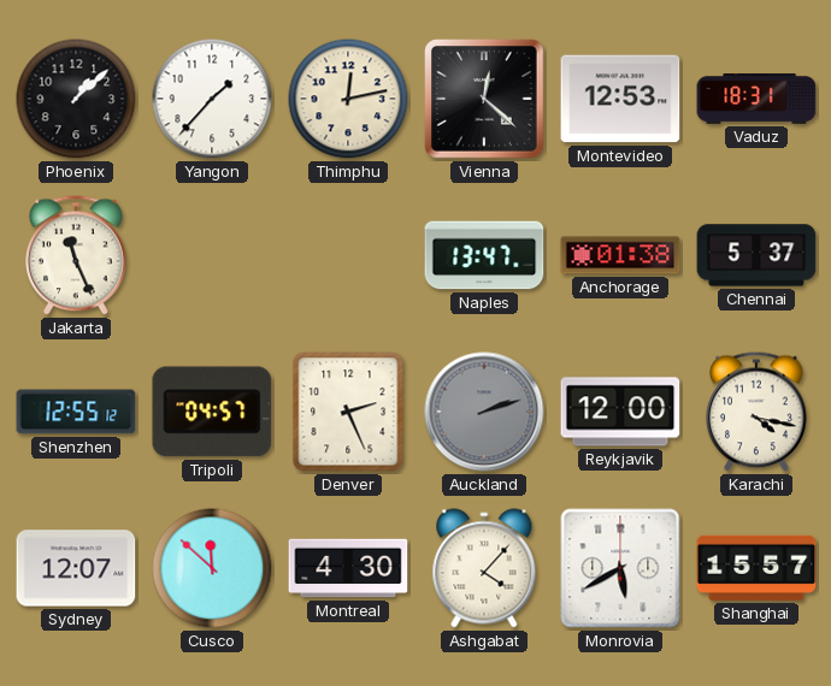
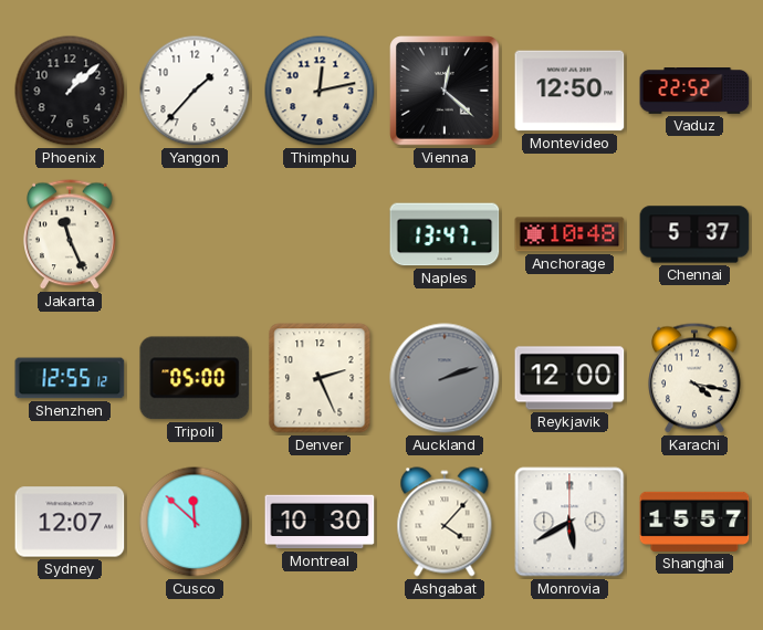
Montevideo: 12:53 -> 12:50 (569, 91)
Vaduz: 18:31 -> 22:52 (694, 92)
Anchorage: 01:38 -> 10:48 (569, 234)
Tripoli: 04:57 -> 05:00 (195, 378)
Montreal: 4:30 -> 10:30 (320, 522)
